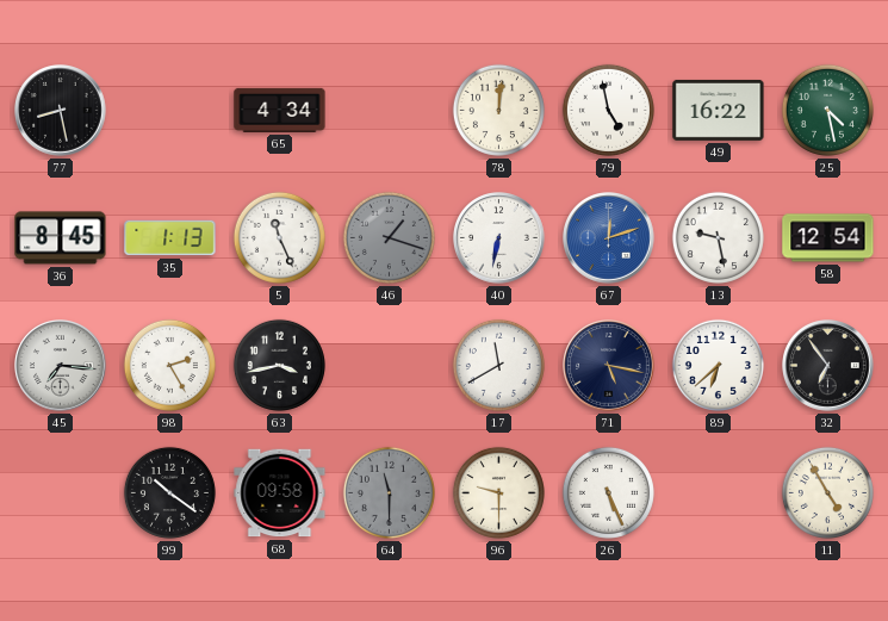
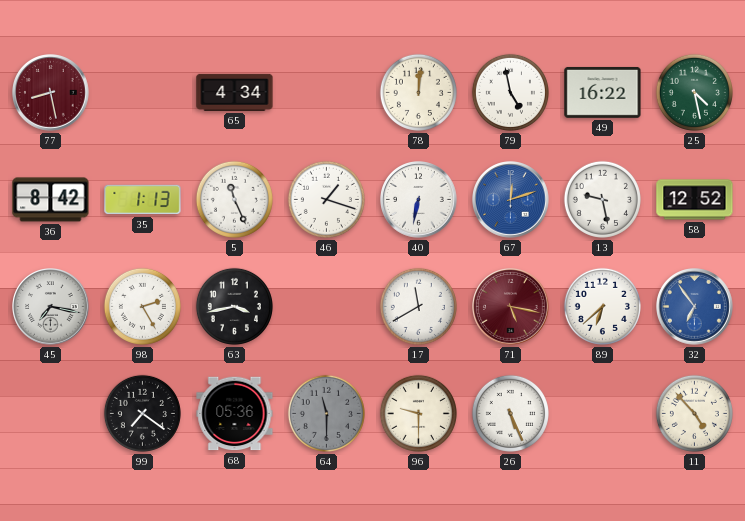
77 dial: black -> burgundy (51, 93)
36: 8:45 -> 8:42 (51, 200)
46 dial: grey -> white (326, 199)
58: 12:54 -> 12:52 (695, 200)
45: 7:16 -> 7:17 (51, 307)
71 dial: navy -> burgundy (511, 307)
32 dial: black -> blue (695, 307)
99: 10:21 -> 7:21 (142, 413)
68: 09:58 -> 05:36 (235, 414)
11: 4:55 -> 4:53 (694, 413)
